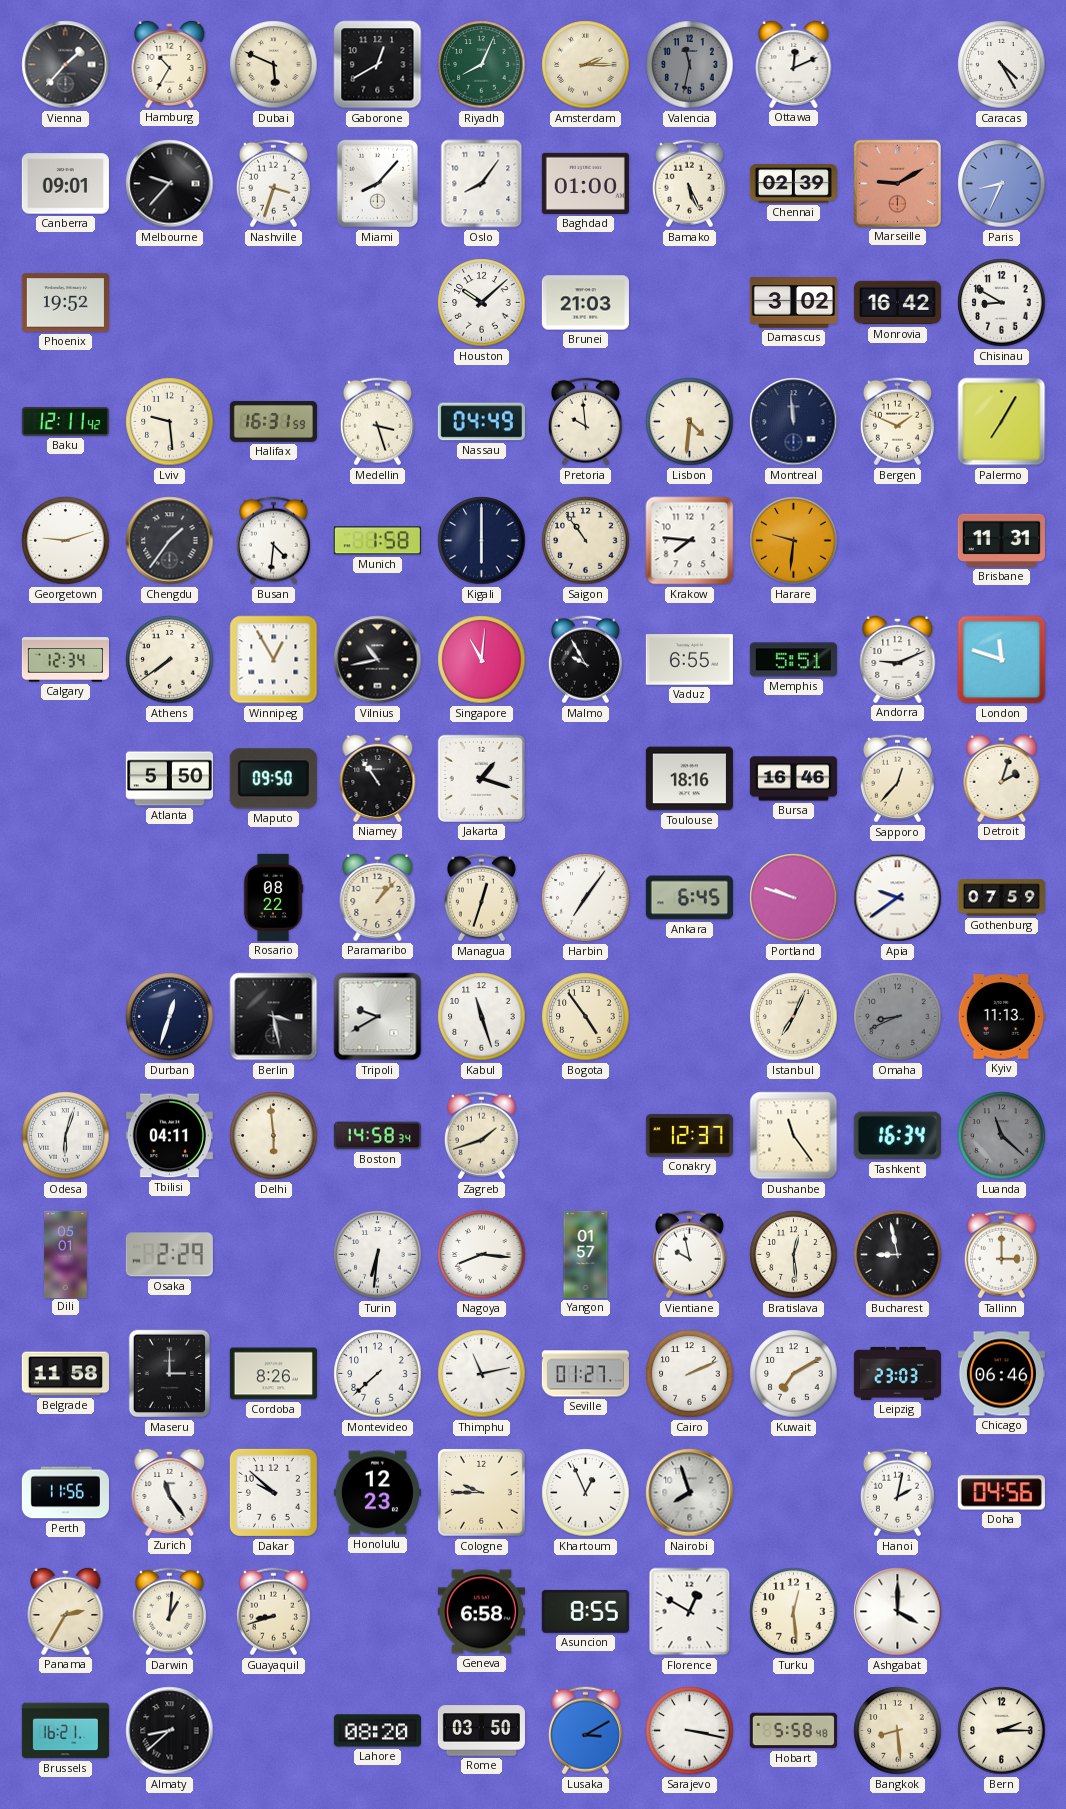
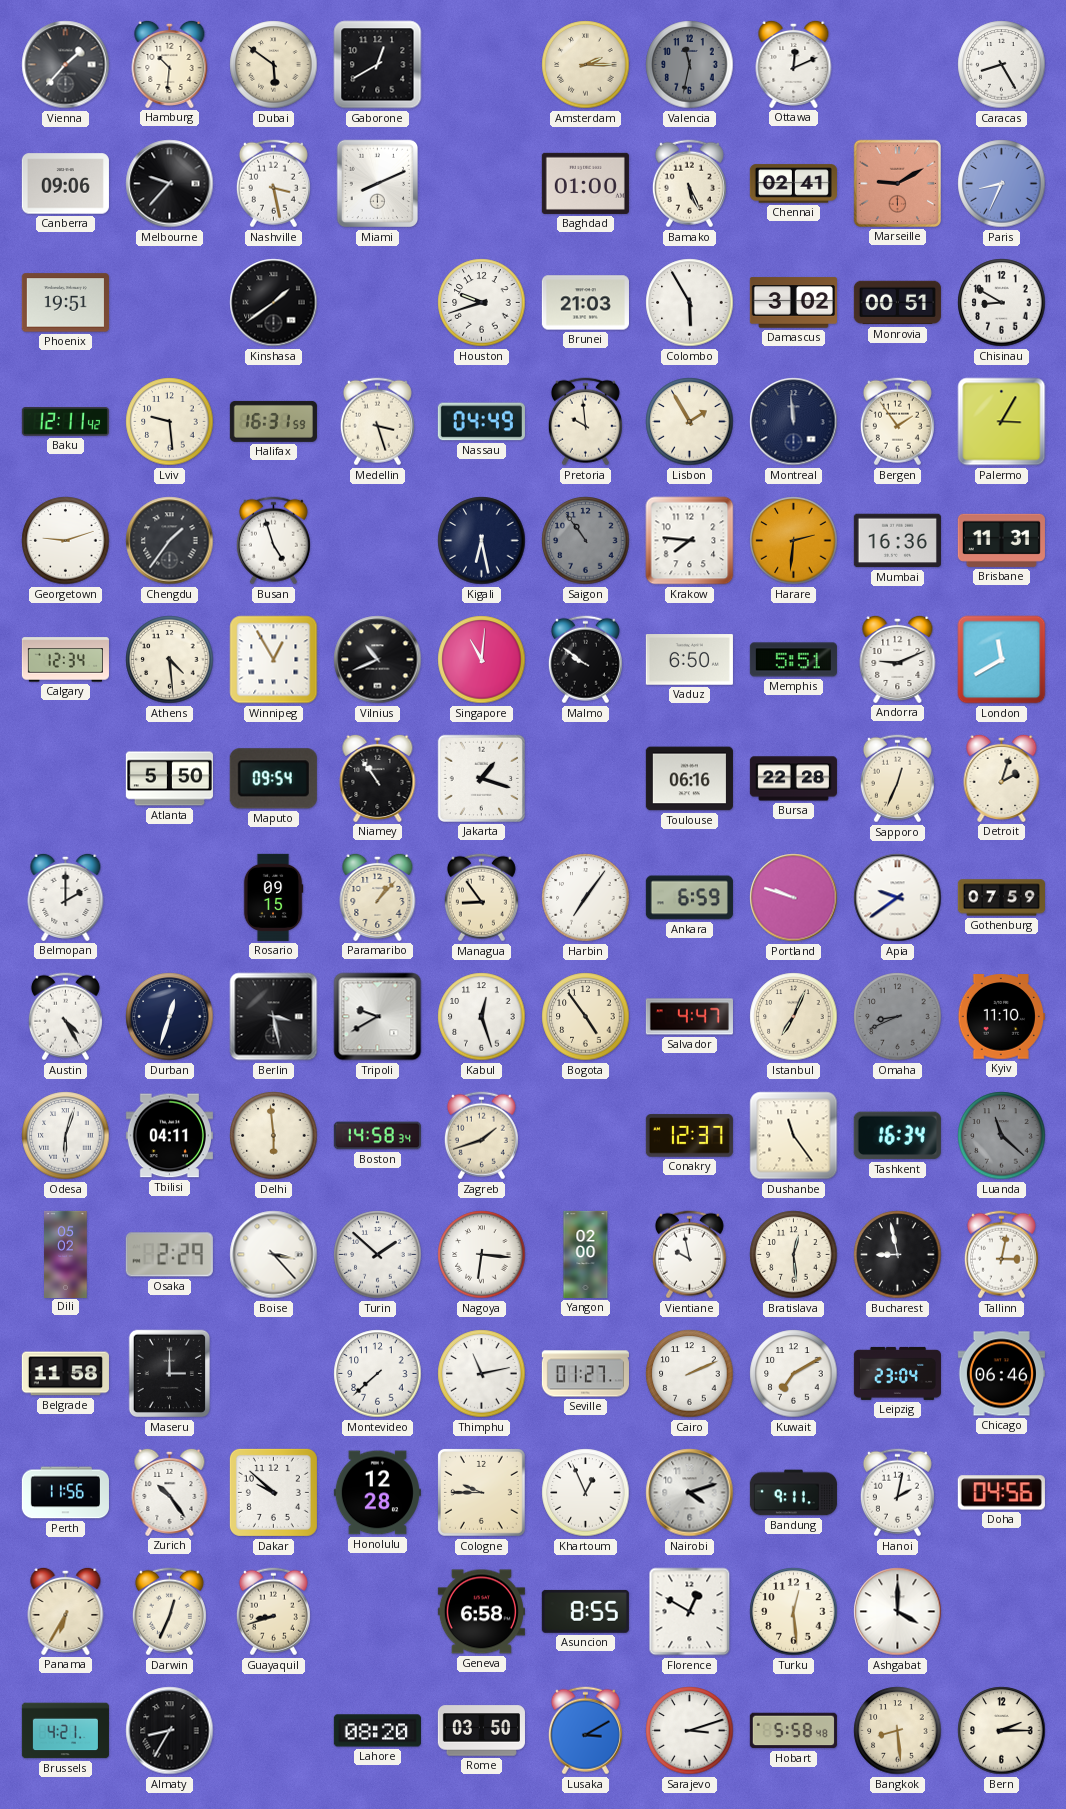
Hamburg: 10:35 -> 10:31 (170, 64)
Dubai: 5:49 -> 5:51 (274, 65)
Riyadh: 8:04 -> none (482, 65)
Caracas: 4:25 -> 8:25 (1002, 65)
Canberra: 09:01 -> 09:06 (65, 184)
Nashville: 3:33 -> 3:28 (273, 184)
Miami: 8:07 -> 8:11 (377, 184)
Oslo: 8:06 -> none (482, 184)
Chennai: 02:39 -> 02:41 (793, 184)
Phoenix: 19:52 -> 19:51 (65, 303)
Kinshasa: none -> 1:39 (274, 303)
Houston: 10:08 -> 9:42 (482, 303)
Colombo: none -> 5:55 (690, 303)
Monrovia: 16:42 -> 00:51 (897, 303)
Lisbon: 4:31 -> 1:55 (690, 422)
Bergen: 1:49 -> 1:54 (897, 422)
Palermo: 7:05 -> 3:05 (1002, 422)
Busan: 4:31 -> 4:57 (273, 541)
Munich: 1:58 -> none (377, 541)
Kigali: 6:00 -> 6:28 (482, 541)
Saigon dial: cream -> grey (586, 541)
Harare: 9:31 -> 2:31 (794, 541)
Mumbai: none -> 16:36 (897, 541)
Athens: 7:39 -> 4:29 (170, 660)
Vilnius: 10:43 -> 10:41 (378, 660)
Malmo: 9:55 -> 9:51 (585, 660)
Vaduz: 6:55 -> 6:50 (689, 660)
London: 11:48 -> 11:40 (1002, 660)
Maputo: 09:50 -> 09:54 (273, 779)
Toulouse: 18:16 -> 06:16 (689, 779)
Bursa: 16:46 -> 22:28 (793, 779)
Sapporo: 12:37 -> 12:34 (897, 779)
Belmopan: none -> 2:00 (66, 897)
Rosario: 08:22 -> 09:15 (273, 897)
Managua: 12:33 -> 8:54 (481, 898)
Ankara: 6:45 -> 6:59 (689, 898)
Austin: none -> 4:25 (65, 1017)
Kabul: 11:27 -> 12:27 (482, 1017)
Salvador: none -> 4:47 (689, 1017)
Kyiv: 11:13 -> 11:10 (1001, 1017)
Dili: 05:01 -> 05:02 (66, 1254)
Boise: none -> 3:23 (274, 1255)
Turin: 6:31 -> 1:52 (378, 1255)
Nagoya: 8:16 -> 6:16 (482, 1255)
Yangon: 01:57 -> 02:00 (586, 1254)
Tallinn: 3:00 -> 3:02 (1001, 1255)
Cordoba: 8:26 -> none (273, 1374)
Leipzig: 23:03 -> 23:04 (897, 1373)
Zurich: 11:24 -> 10:24 (170, 1492)
Honolulu: 12:23 -> 12:28 (377, 1493)
Nairobi: 7:57 -> 4:12 (690, 1493)
Bandung: none -> 9:11 (793, 1493)
Panama: 2:35 -> 6:35 (66, 1611)
Darwin: 1:01 -> 12:34 (169, 1612)
Brussels: 16:21 -> 4:21 (65, 1731)
Almaty: 8:38 -> 8:35 (170, 1731)
Sarajevo: 3:17 -> 3:12 (690, 1731)
